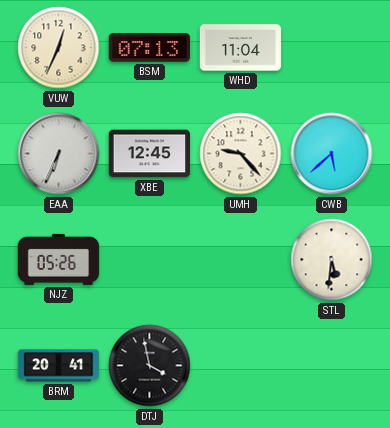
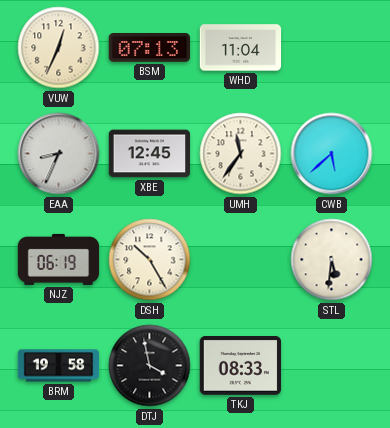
EAA: 6:34 -> 8:34 (59, 154)
UMH: 9:23 -> 11:36 (241, 154)
NJZ: 05:26 -> 06:19 (59, 259)
DSH: none -> 10:25 (150, 260)
BRM: 20:41 -> 19:58 (59, 366)
TKJ: none -> 08:33 (241, 366)
